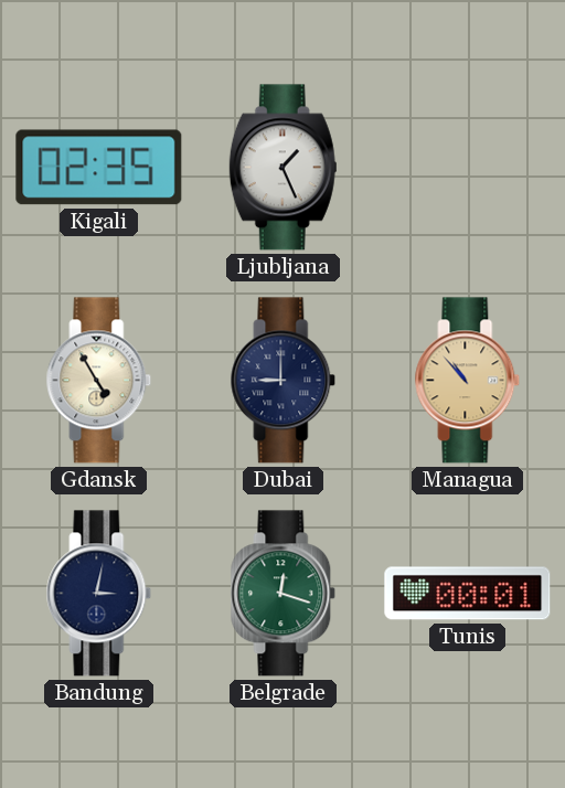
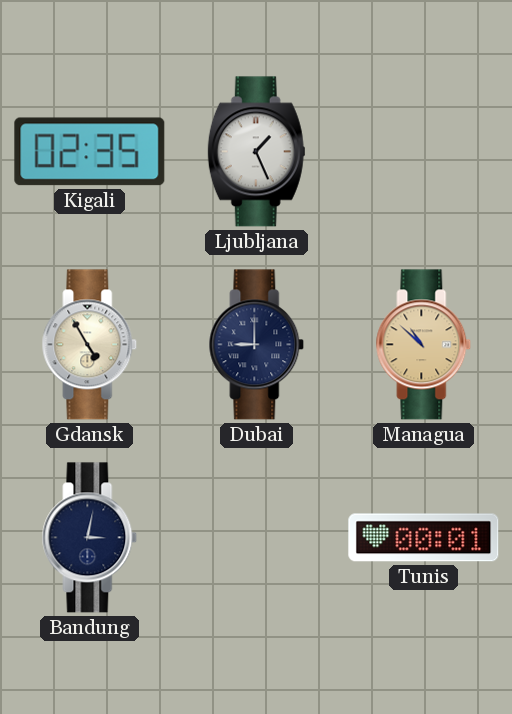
Managua: 10:53 -> 10:52 (424, 345)
Belgrade: 12:18 -> none (284, 594)
